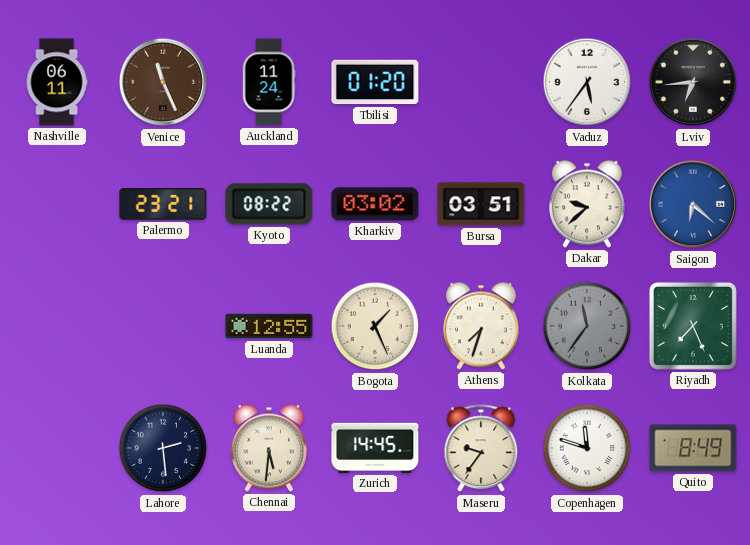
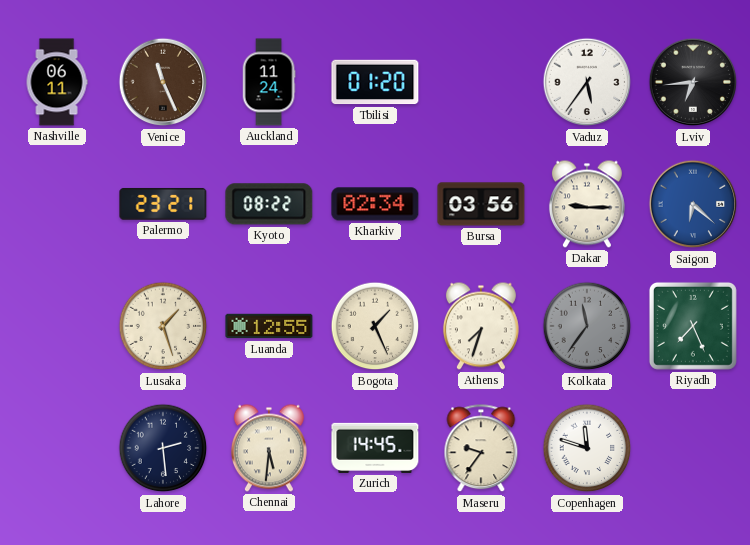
Kharkiv: 03:02 -> 02:34 (375, 204)
Bursa: 03:51 -> 03:56 (481, 204)
Dakar: 9:38 -> 9:15 (587, 204)
Lusaka: none -> 1:27 (163, 326)
Quito: 8:49 -> none (693, 448)
